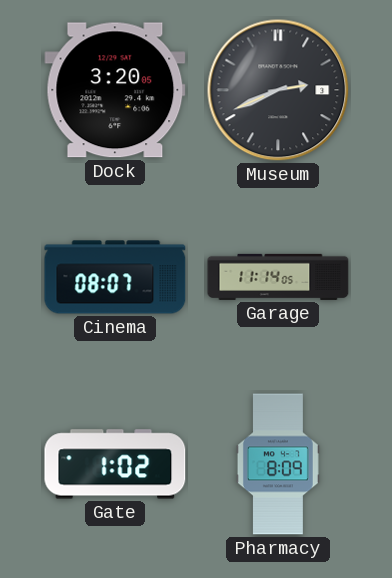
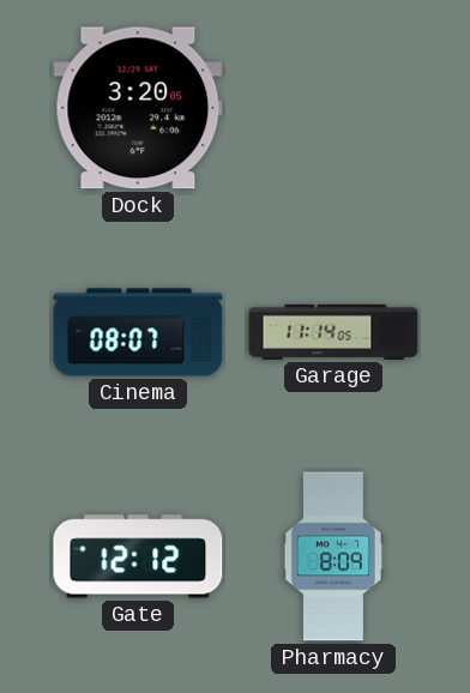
Museum: 2:41 -> none (278, 90)
Gate: 1:02 -> 12:12 (138, 556)
